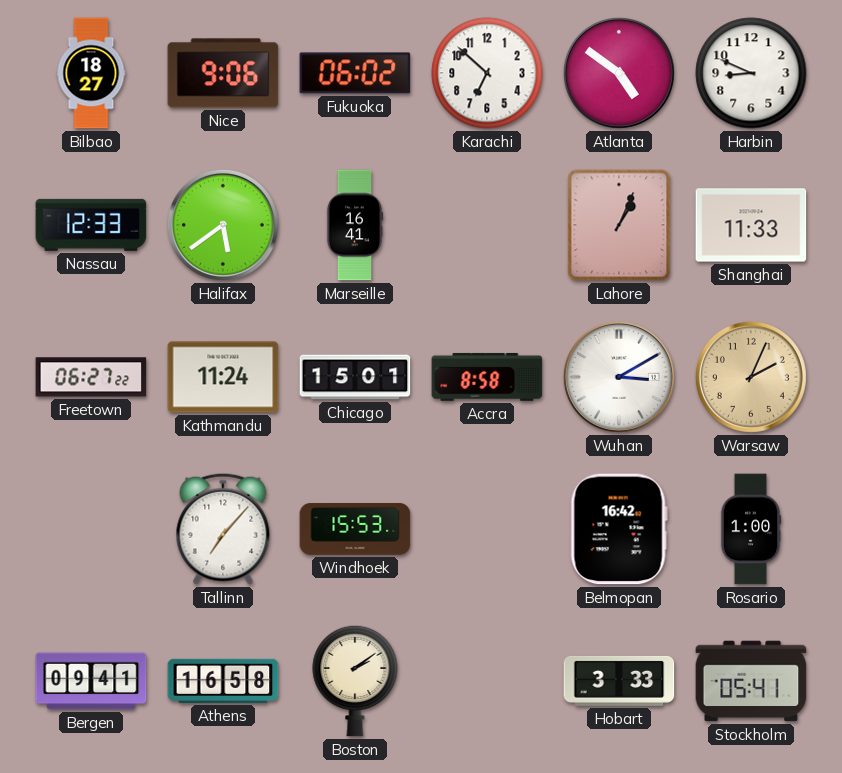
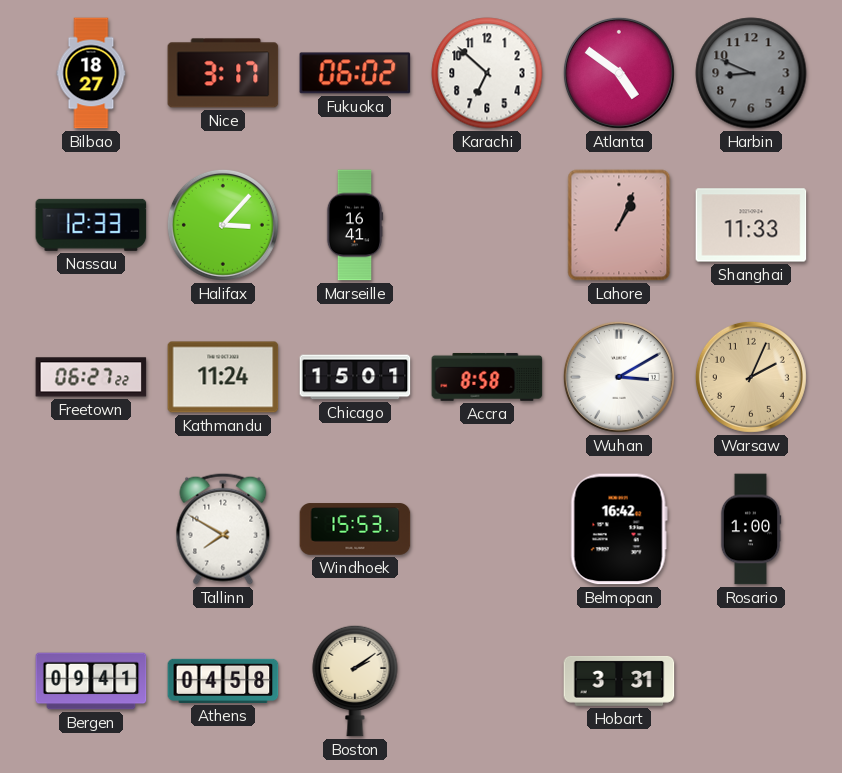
Nice: 9:06 -> 3:17 (223, 73)
Harbin dial: white -> grey (751, 73)
Halifax: 5:39 -> 3:07 (223, 225)
Tallinn: 7:07 -> 7:50 (223, 529)
Athens: 16:58 -> 04:58 (223, 681)
Hobart: 3:33 -> 3:31 (619, 681)
Stockholm: 05:41 -> none (751, 681)
